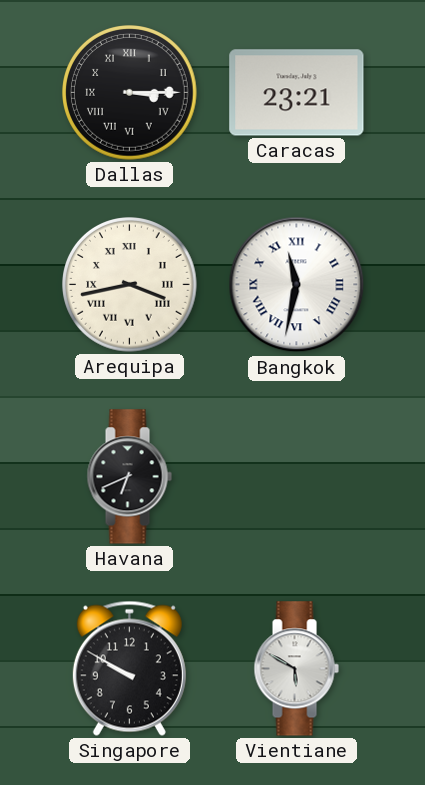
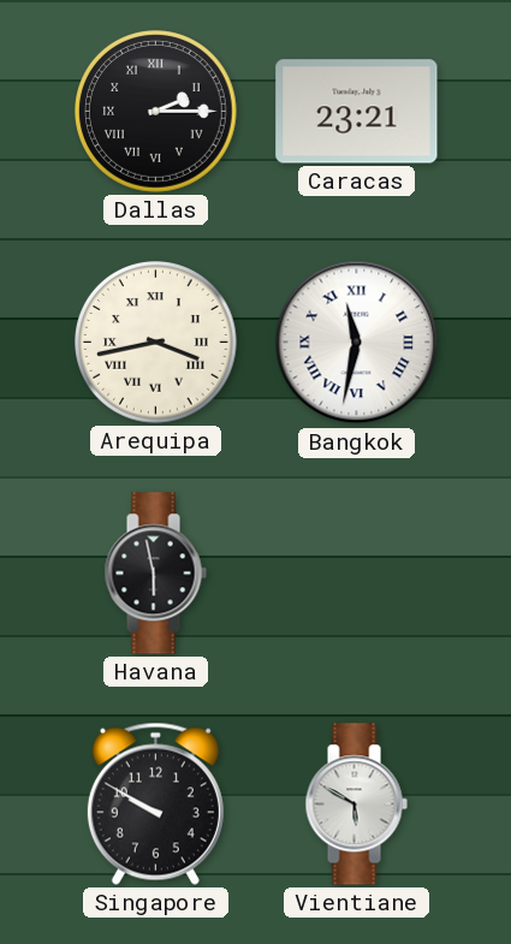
Dallas: 3:15 -> 2:15 (156, 112)
Havana: 6:41 -> 5:58 (155, 574)
